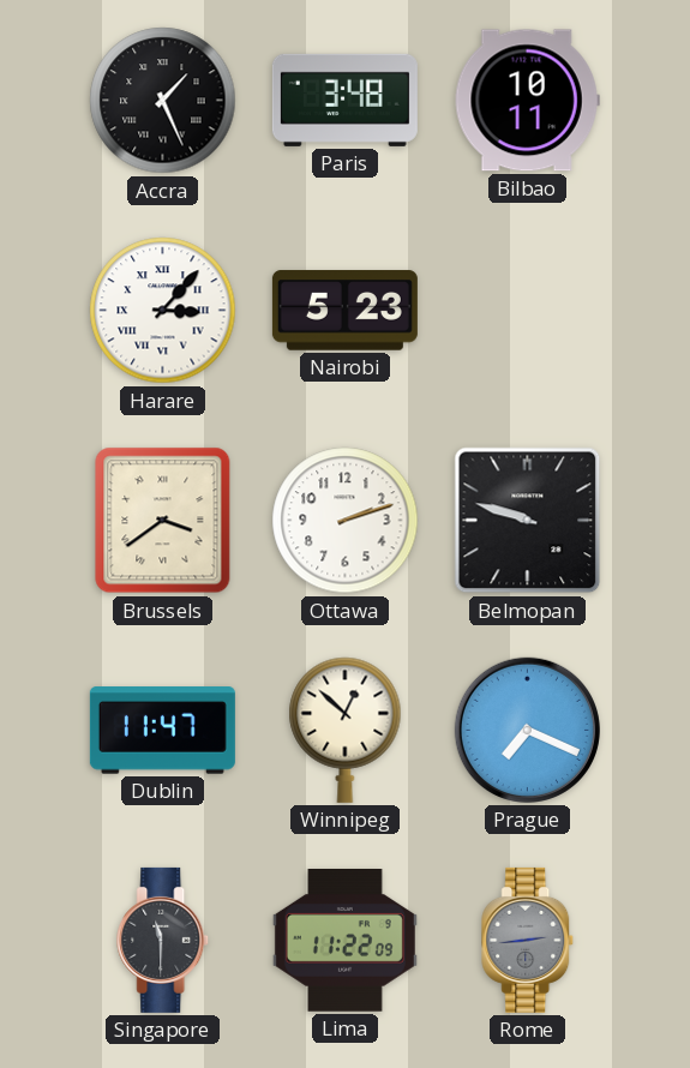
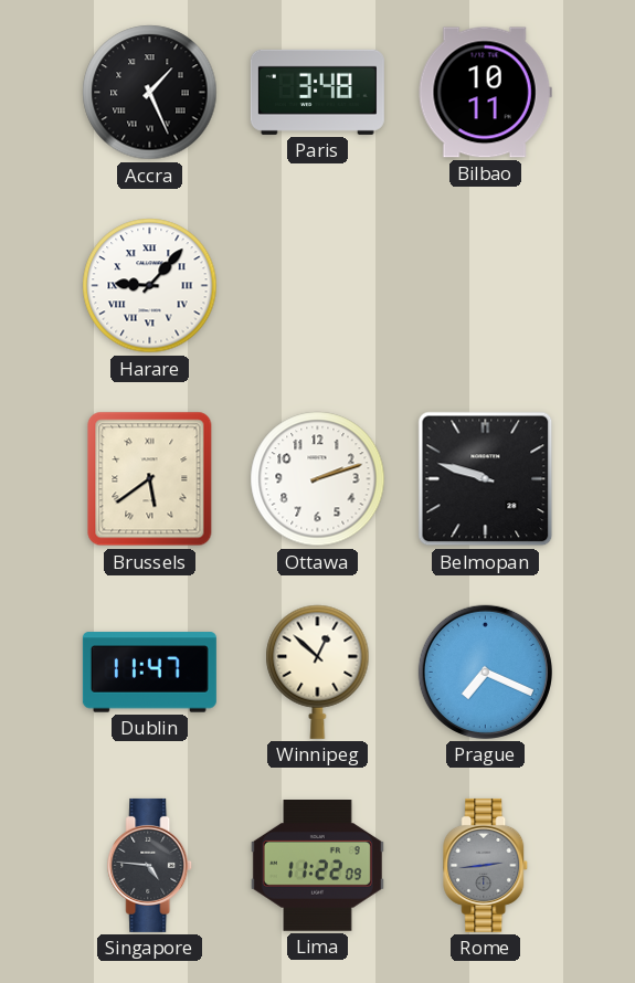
Harare: 3:07 -> 9:07 (150, 286)
Nairobi: 5:23 -> none (344, 311)
Brussels: 3:39 -> 5:39 (150, 479)
Singapore: 11:30 -> 4:46 (150, 865)
